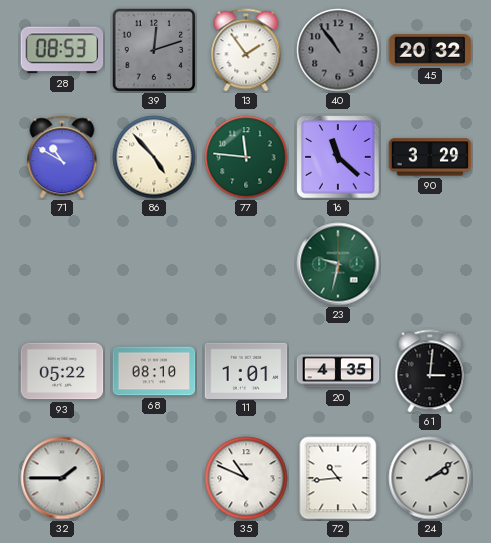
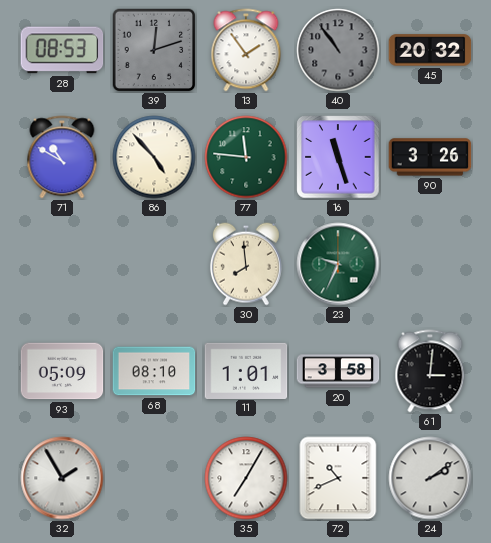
16: 11:22 -> 11:27 (338, 157)
90: 3:29 -> 3:26 (430, 157)
30: none -> 7:59 (246, 264)
23: 9:32 -> 9:34 (338, 264)
93: 05:22 -> 05:09 (62, 371)
20: 4:35 -> 3:58 (338, 371)
32: 1:45 -> 1:55 (62, 478)
35: 10:49 -> 7:05 (246, 478)
72: 10:44 -> 10:41 (338, 478)
